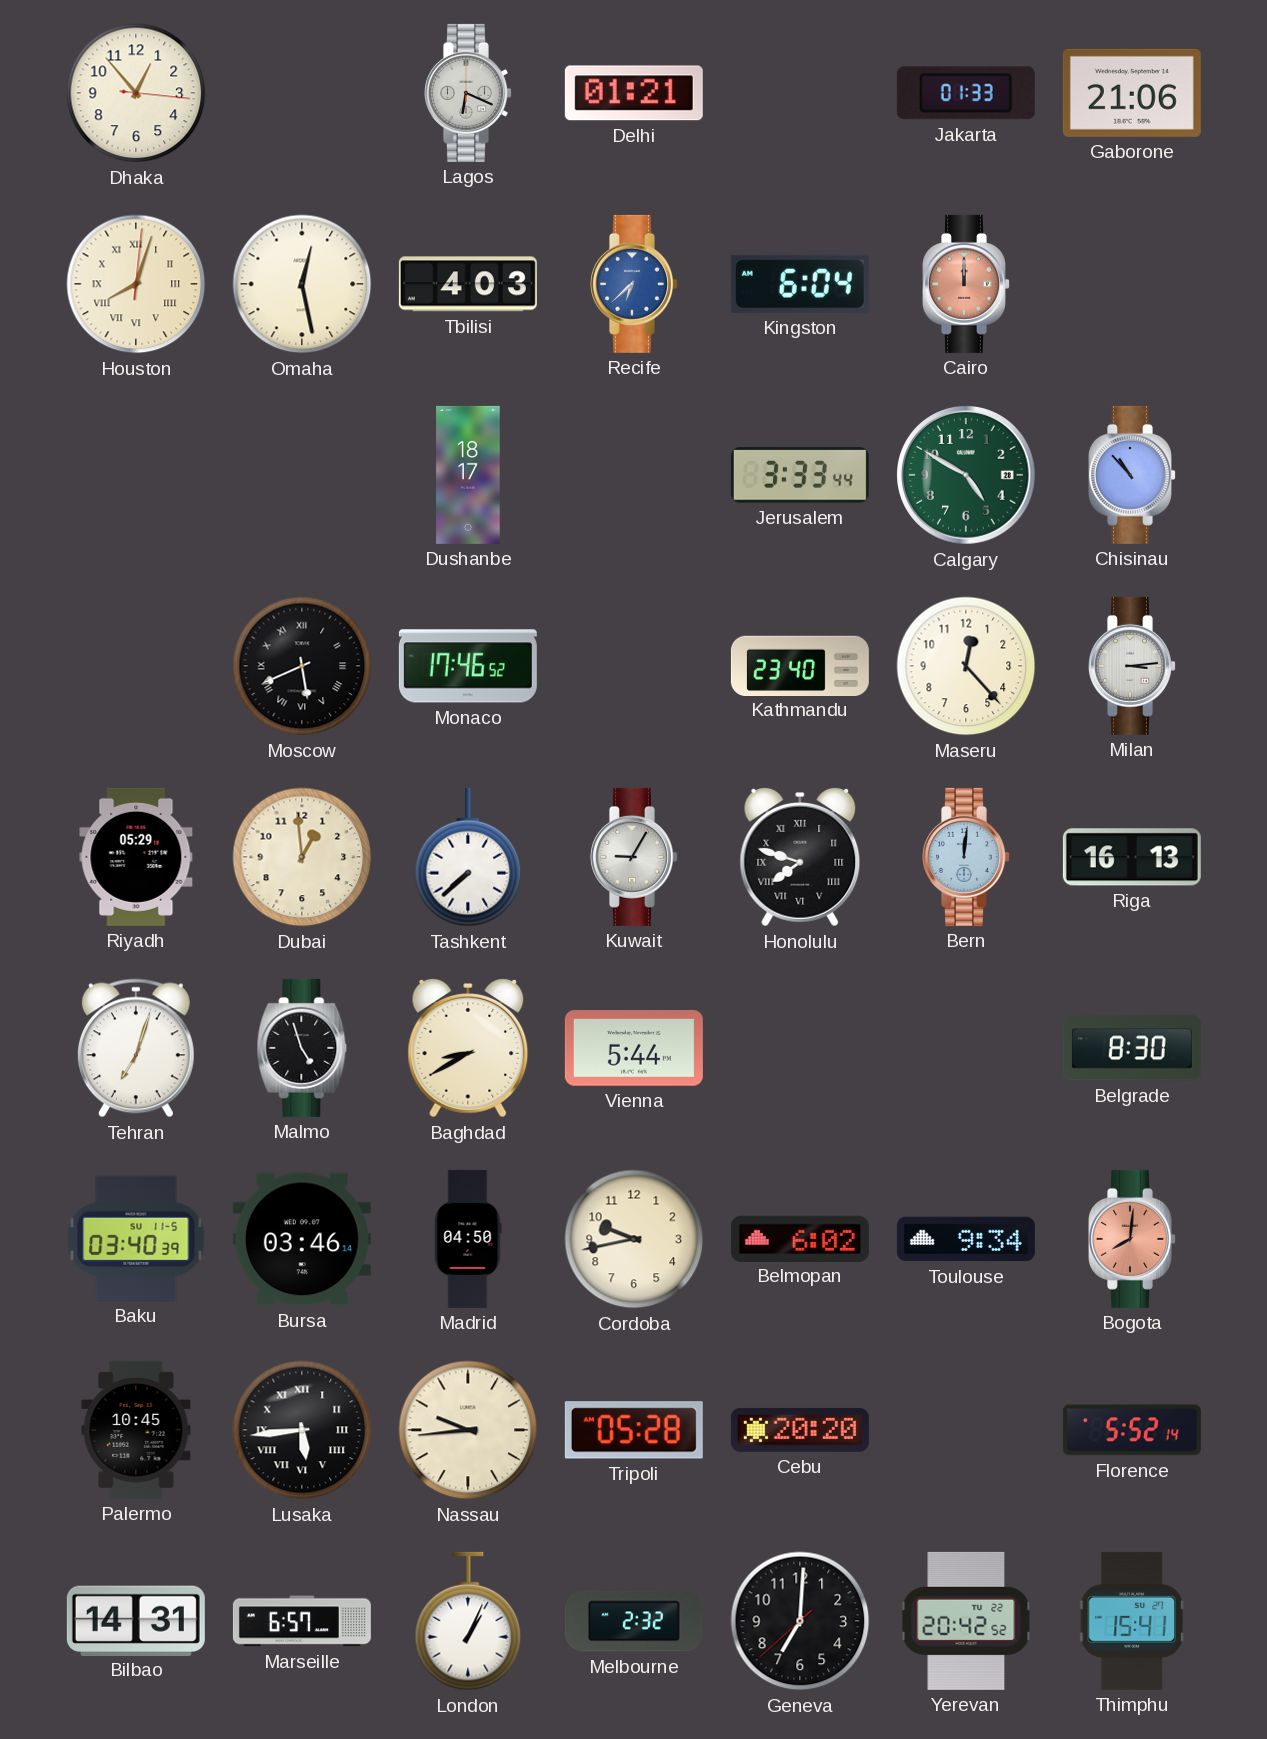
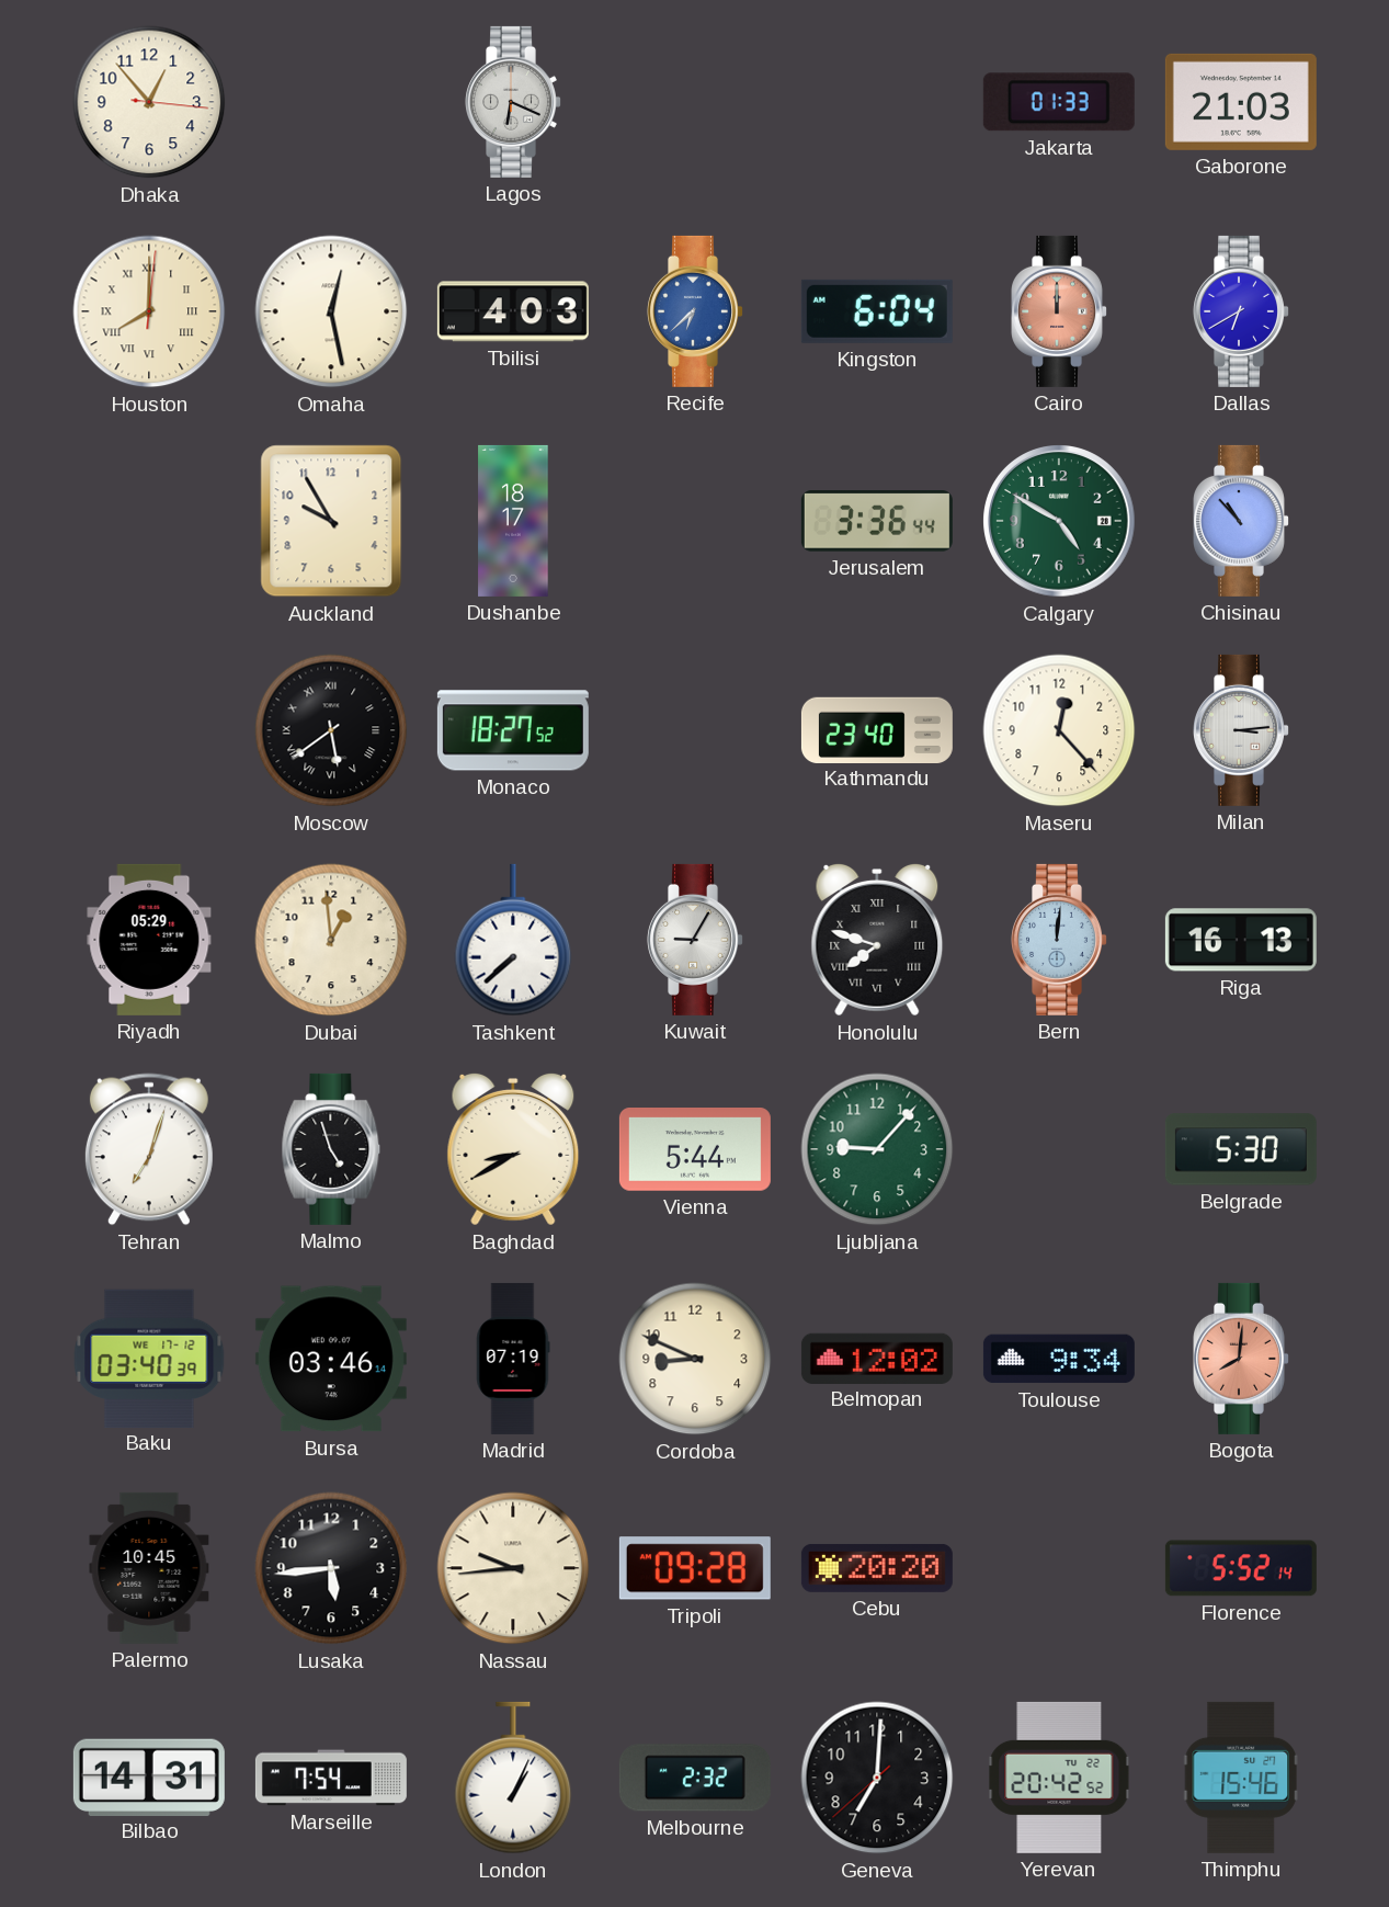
Delhi: 01:21 -> none (634, 93)
Gaborone: 21:06 -> 21:03 (1241, 102)
Houston: 8:03 -> 8:00 (149, 311)
Dallas: none -> 6:40 (1242, 311)
Auckland: none -> 9:55 (331, 521)
Jerusalem: 3:33 -> 3:36 (877, 521)
Moscow: 5:41 -> 5:39 (331, 730)
Monaco: 17:46 -> 18:27 (513, 730)
Ljubljana: none -> 9:07 (877, 1149)
Belgrade: 8:30 -> 5:30 (1241, 1149)
Baku date: SU 11-5 -> WE 17-12 (149, 1358)
Madrid: 04:50 -> 07:19 (513, 1359)
Cordoba: 9:43 -> 8:49 (695, 1359)
Belmopan: 6:02 -> 12:02 (877, 1358)
Lusaka numerals: Roman -> Arabic (331, 1568)
Tripoli: 05:28 -> 09:28 (695, 1568)
Marseille: 6:57 -> 7:54 (331, 1778)
Thimphu: 15:41 -> 15:46 (1240, 1778)
